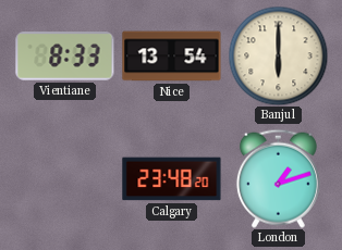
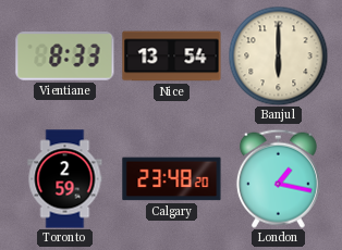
Toronto: none -> 2:59 (65, 179)
London: 1:12 -> 1:17 (278, 178)
